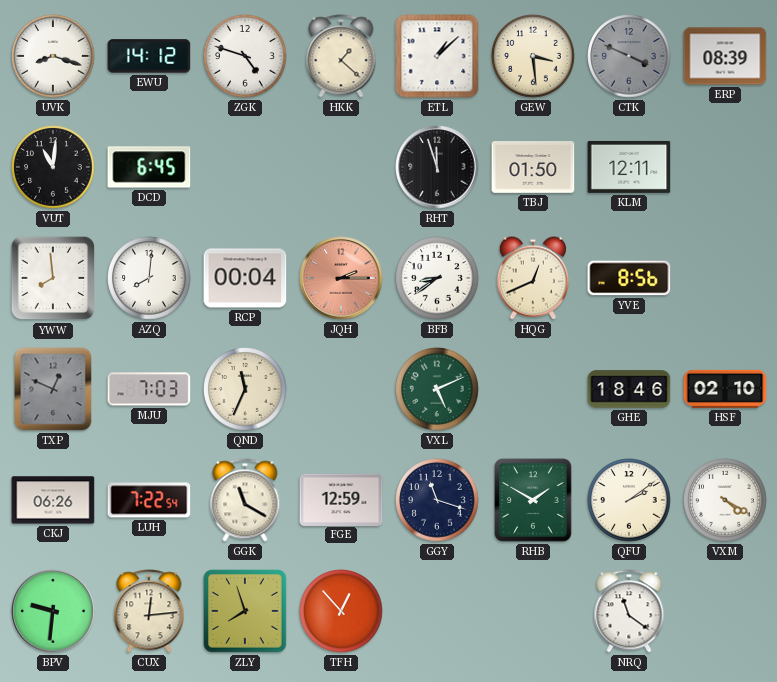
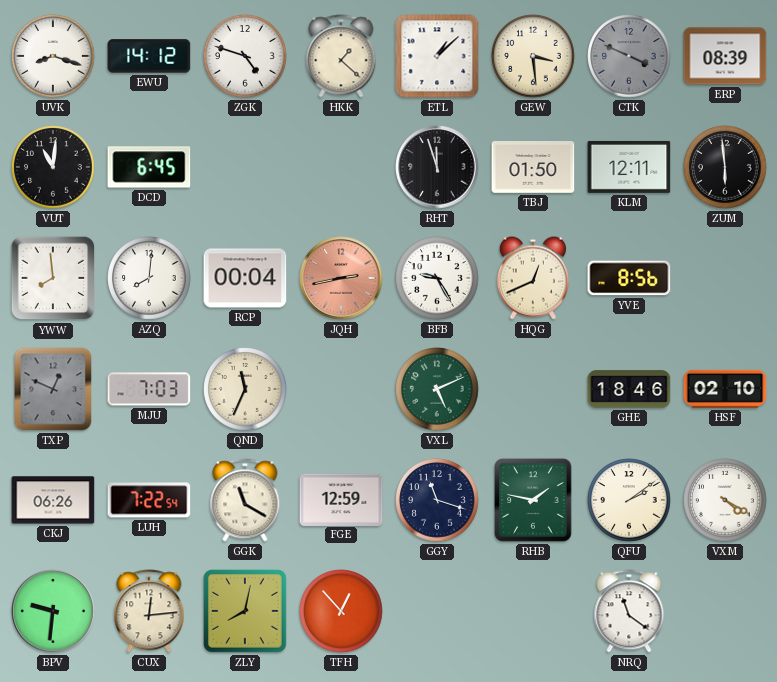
ZUM: none -> 5:59 (725, 167)
JQH: 2:15 -> 2:43 (341, 278)
BFB: 8:39 -> 9:25 (437, 278)
RHB: 1:50 -> 1:47 (533, 500)
ZLY: 7:57 -> 8:02 (245, 611)
